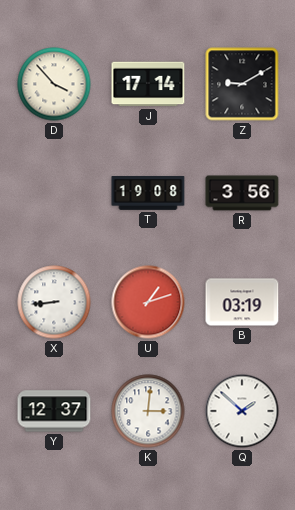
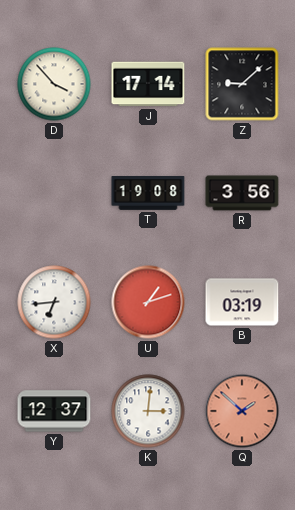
Z: 9:10 -> 9:08 (242, 84)
X: 8:44 -> 6:44 (54, 302)
Q dial: white -> salmon (242, 411)
